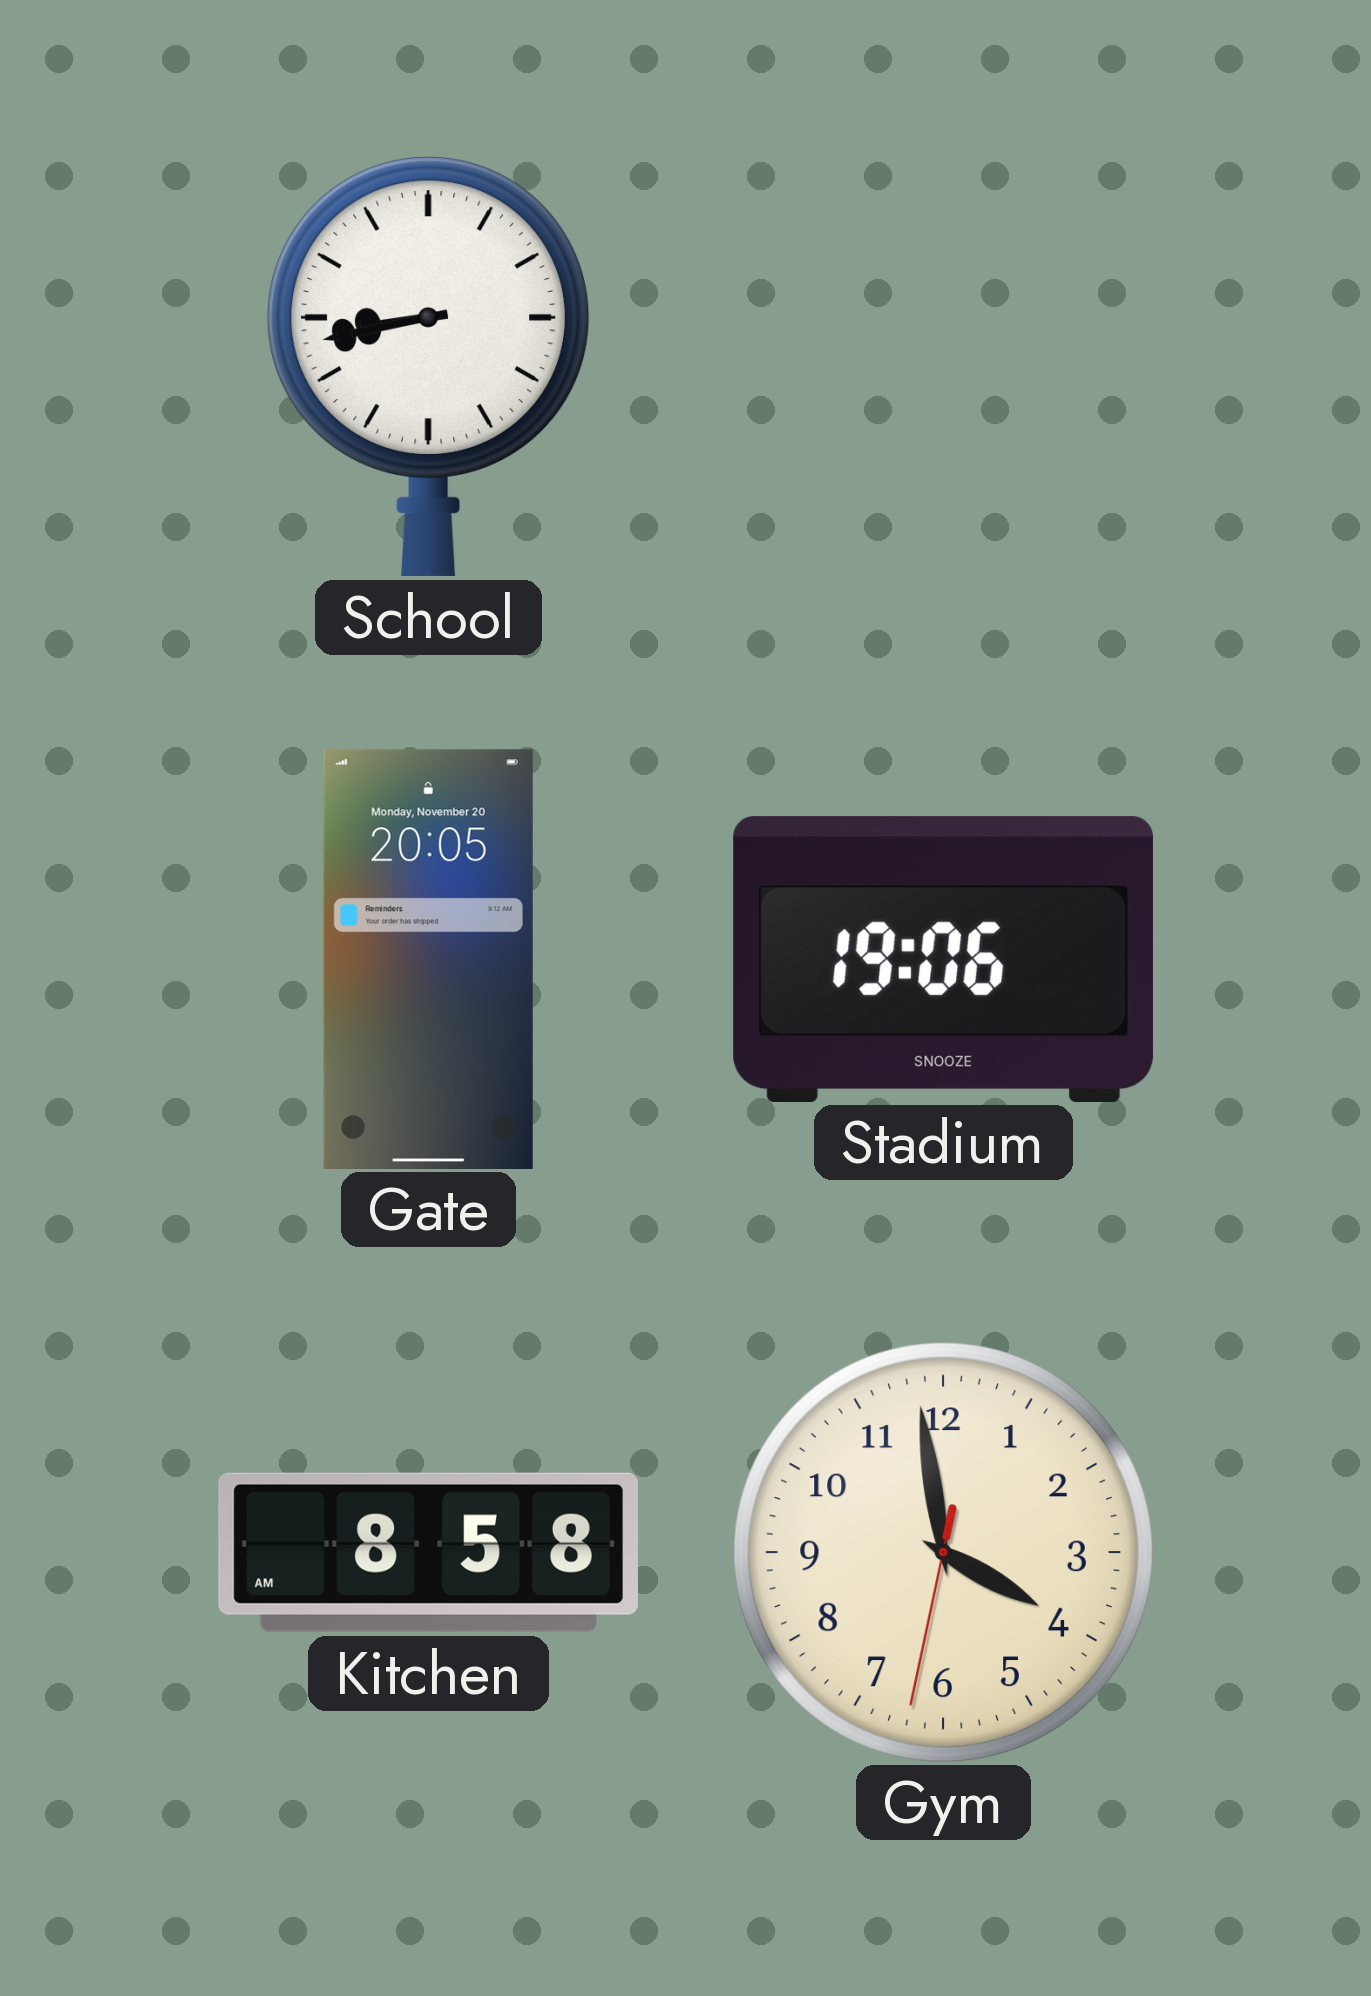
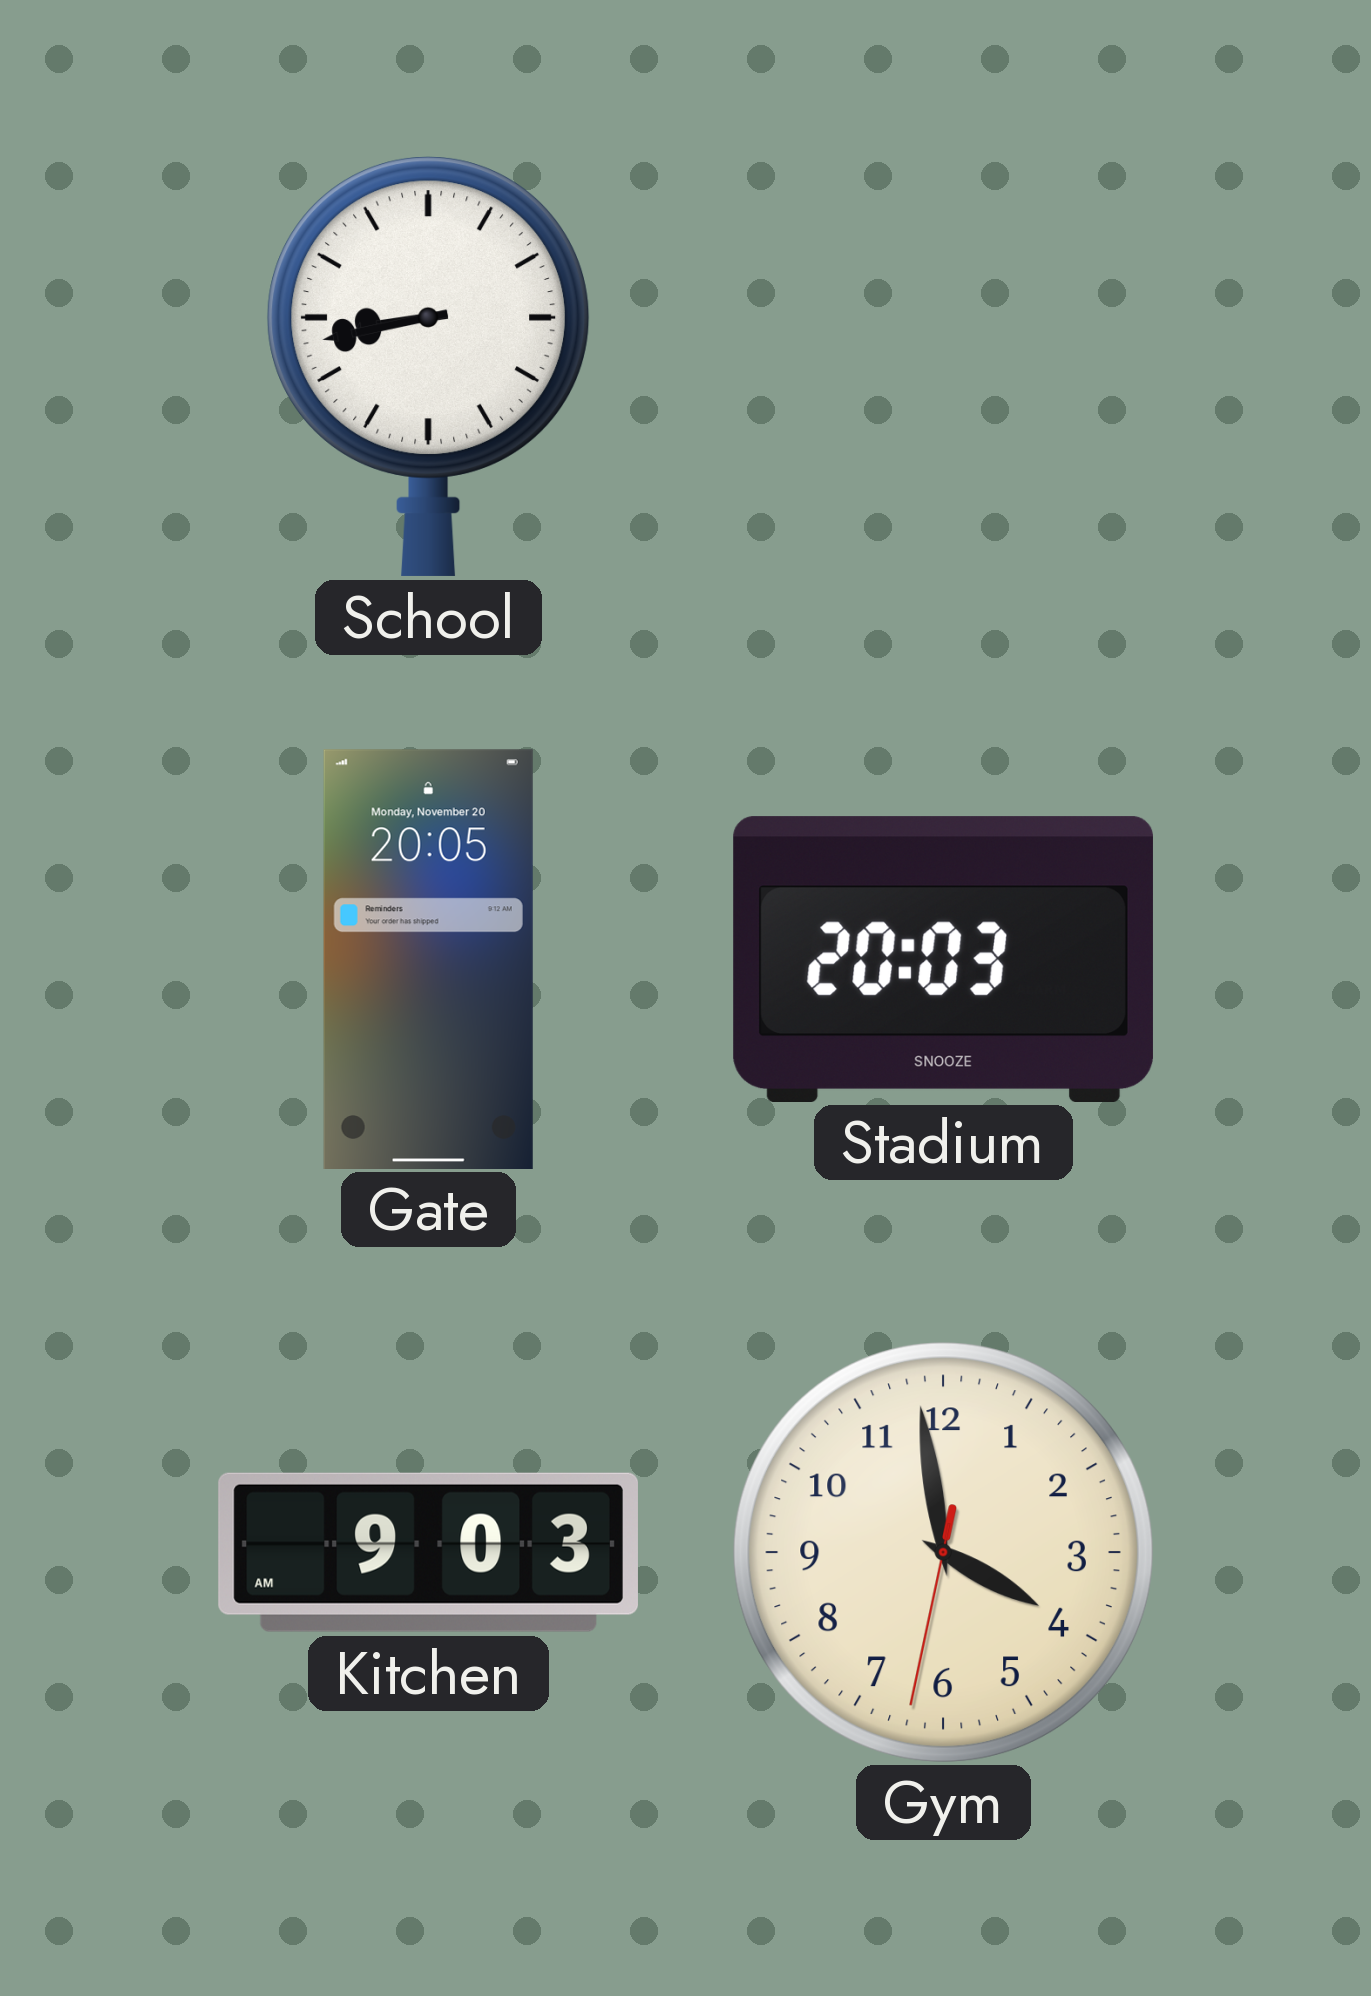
Stadium: 19:06 -> 20:03 (943, 959)
Kitchen: 8:58 -> 9:03 (428, 1552)
